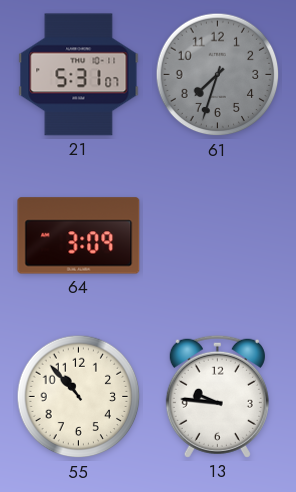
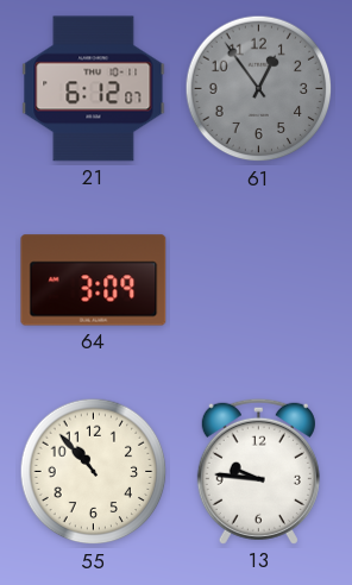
21: 5:31 -> 6:12 (94, 89)
61: 7:33 -> 12:54 (259, 89)
